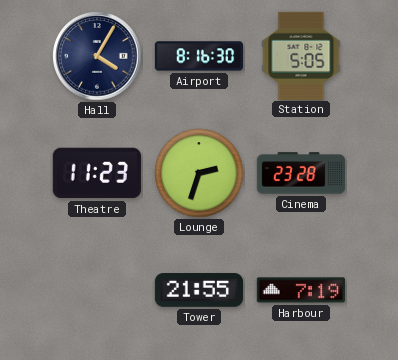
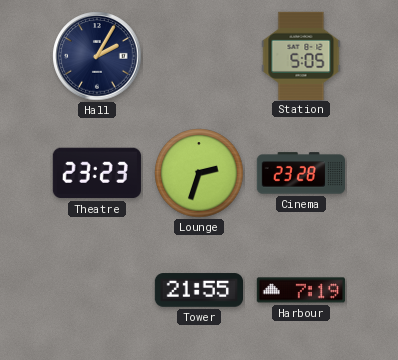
Hall: 4:05 -> 2:05 (97, 56)
Airport: 8:16 -> none (198, 56)
Theatre: 11:23 -> 23:23 (97, 173)
